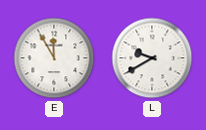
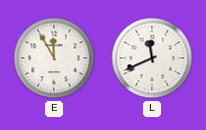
L: 9:40 -> 11:41 (152, 58)
